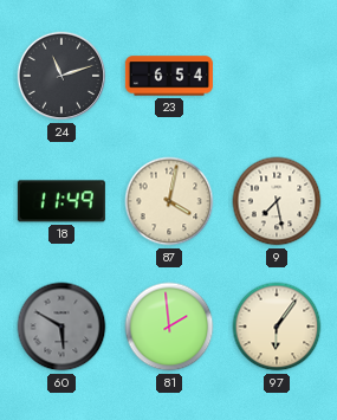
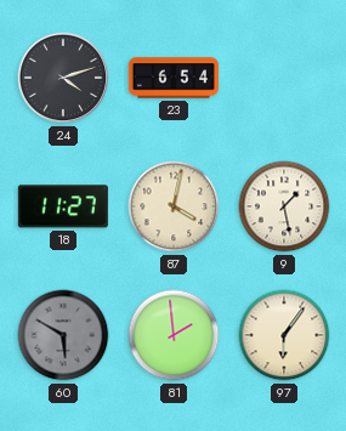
24: 11:12 -> 4:12 (63, 78)
18: 11:49 -> 11:27 (63, 206)
9: 7:28 -> 1:28 (284, 206)
